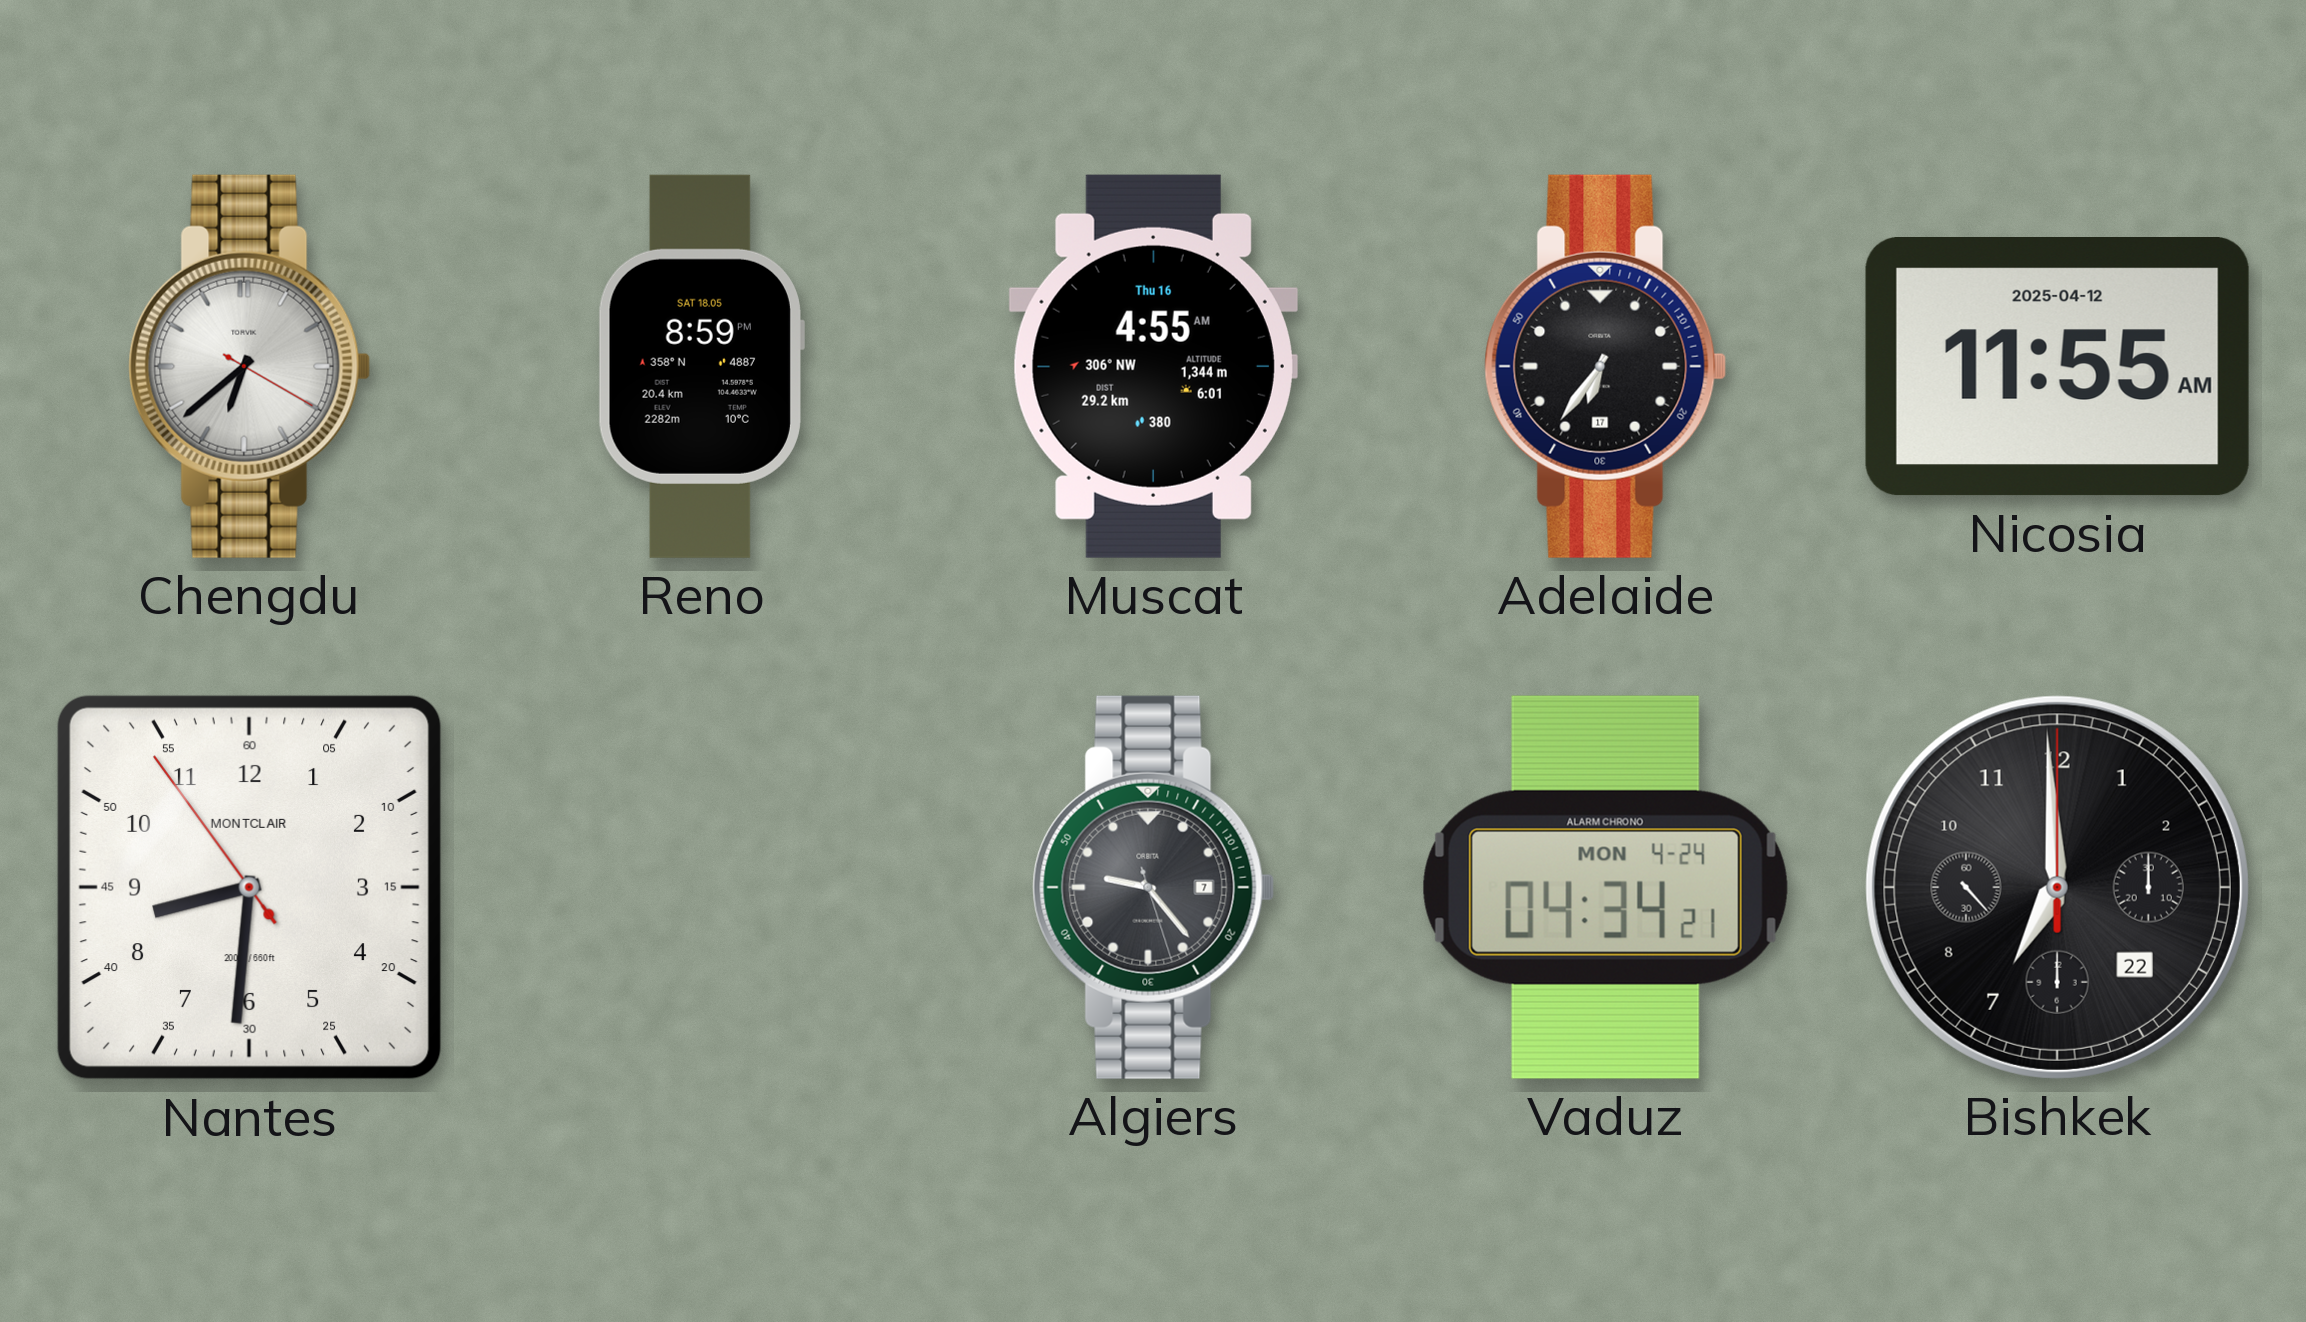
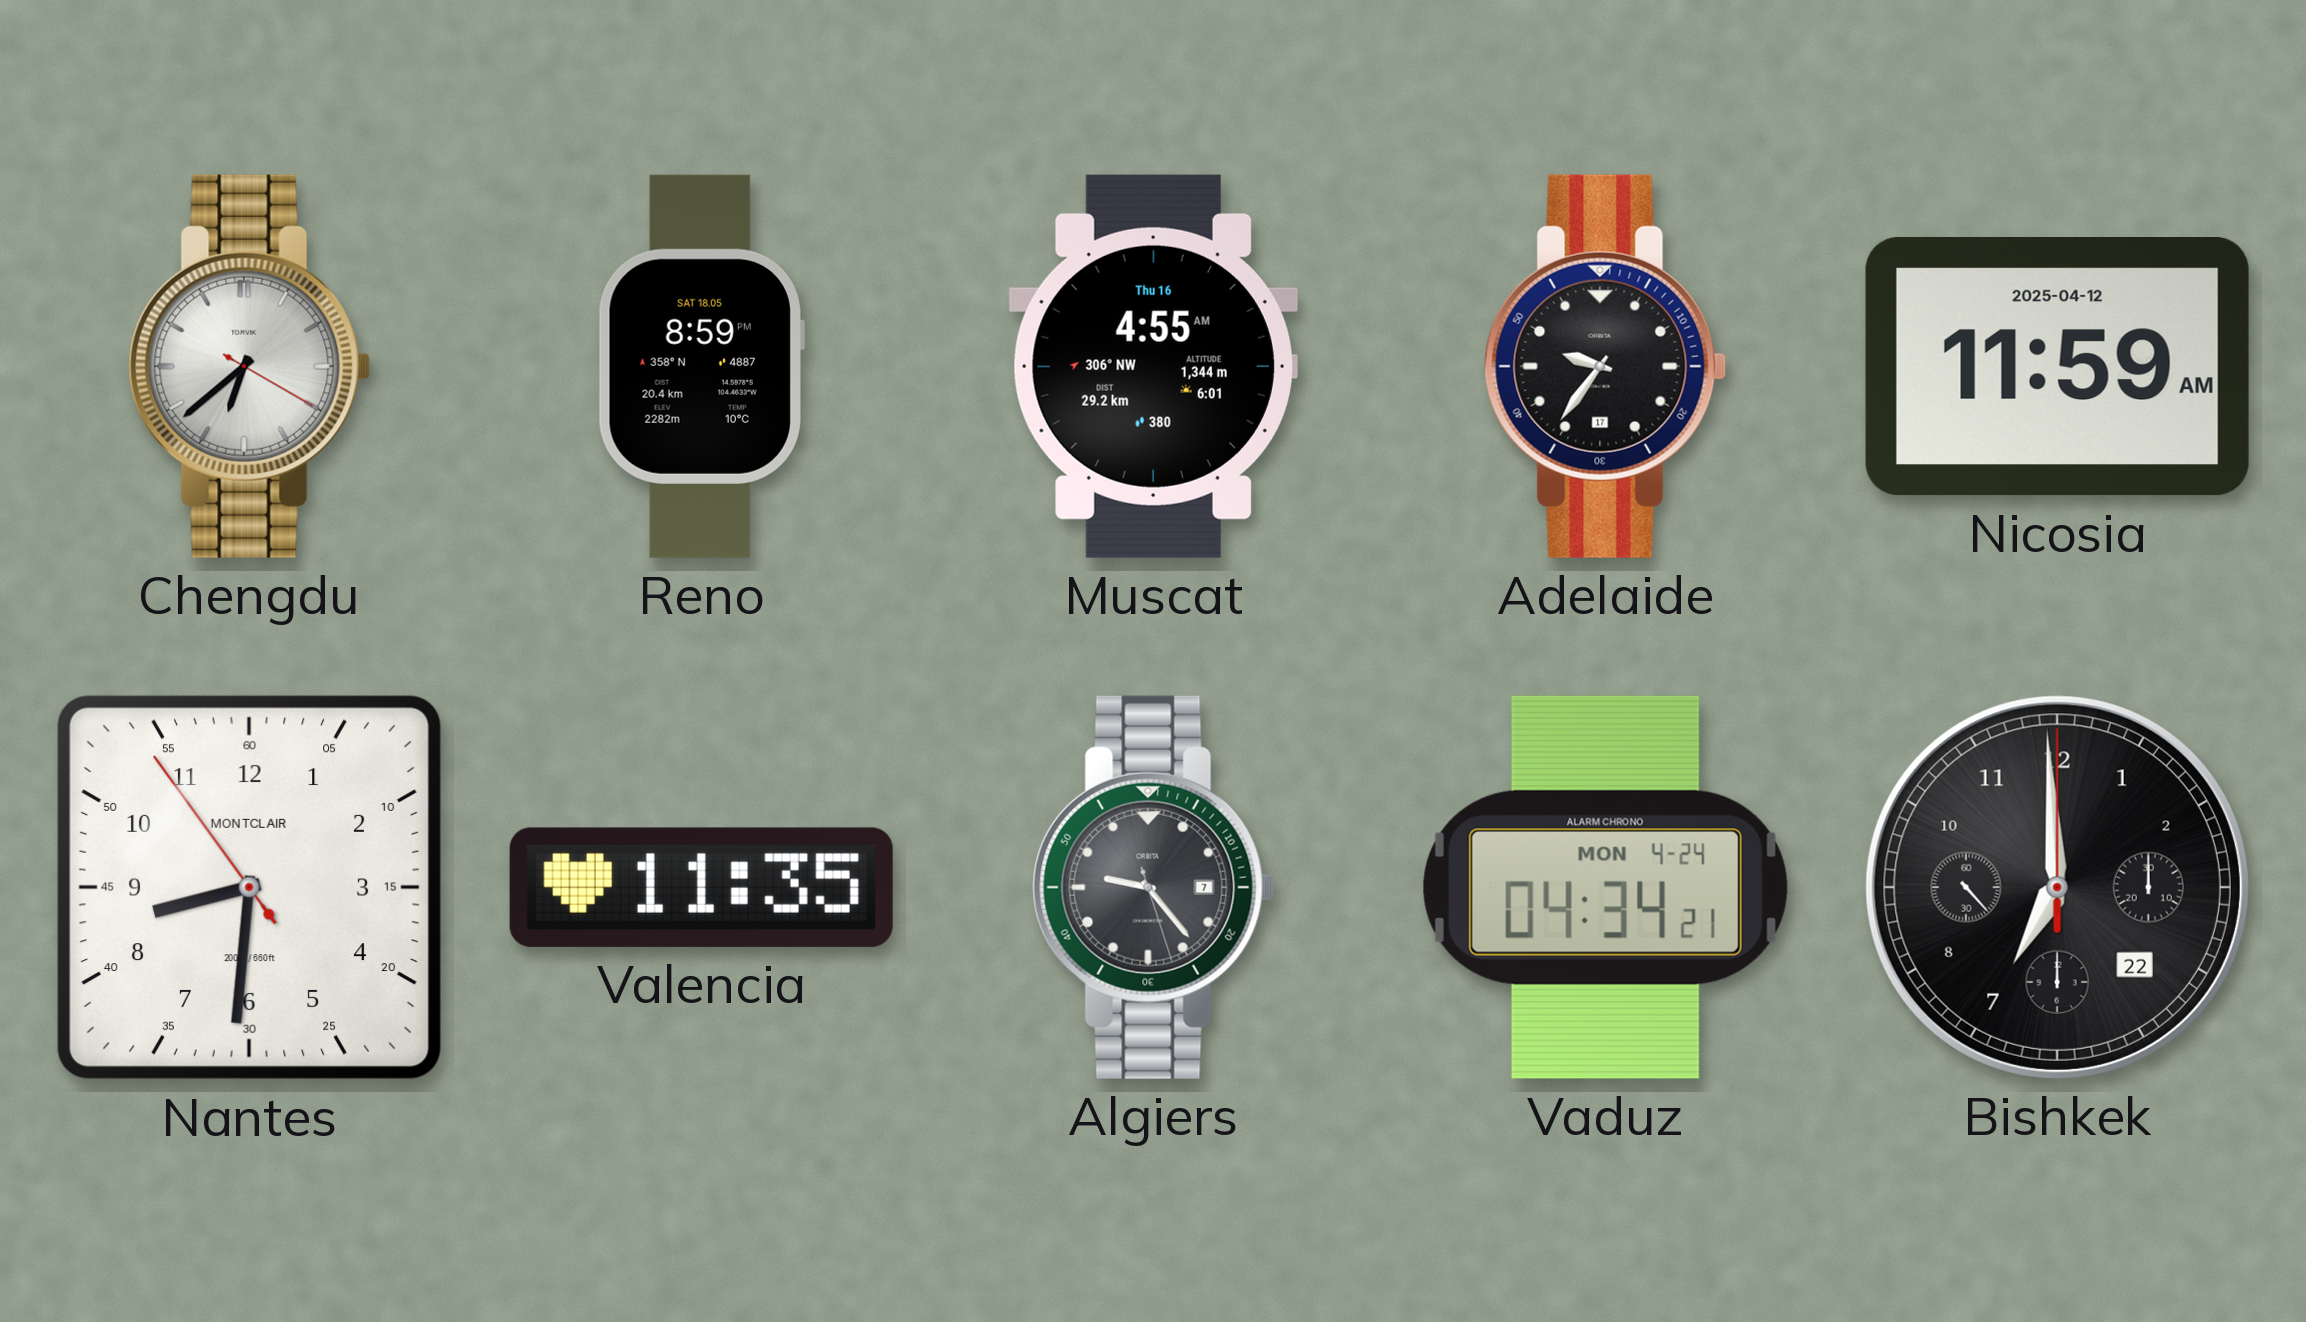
Adelaide: 6:36 -> 9:36 (1606, 366)
Nicosia: 11:55 -> 11:59 (2057, 367)
Valencia: none -> 11:35 (701, 887)
